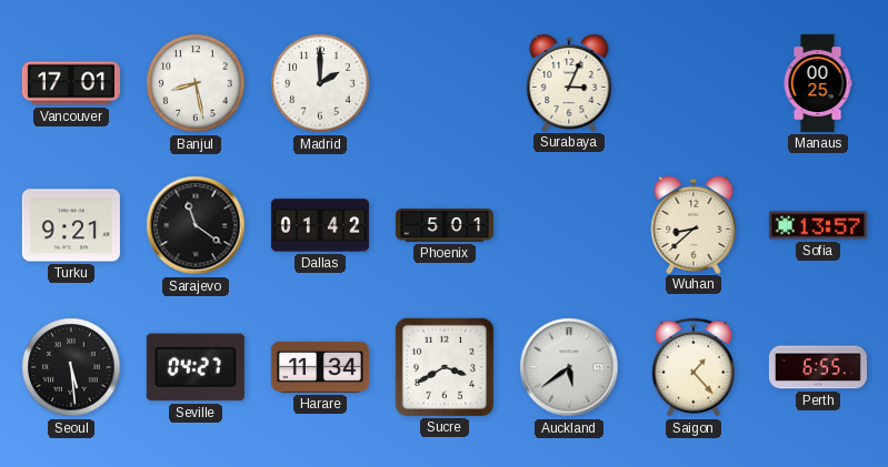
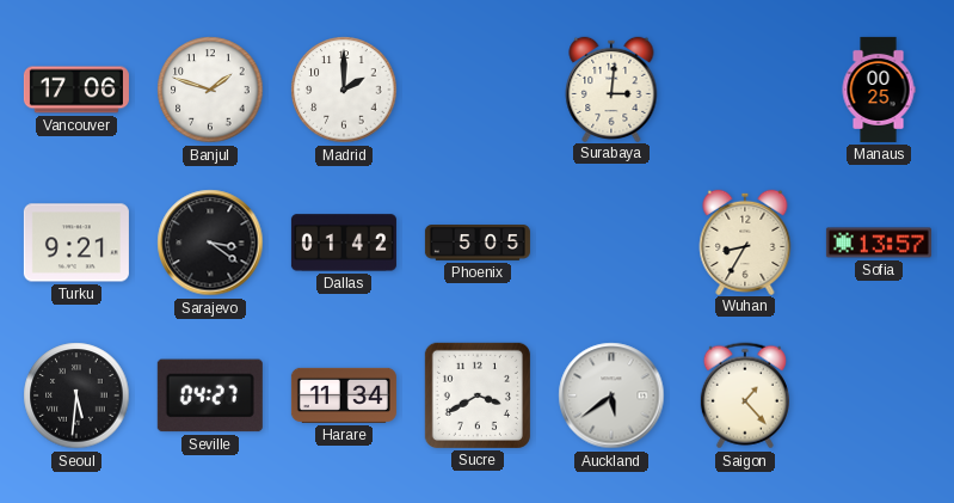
Vancouver: 17:01 -> 17:06 (76, 90)
Banjul: 8:28 -> 1:48 (210, 90)
Surabaya: 3:04 -> 3:01 (611, 88)
Sarajevo: 11:21 -> 3:21 (210, 243)
Phoenix: 5:01 -> 5:05 (478, 243)
Wuhan: 8:38 -> 8:35 (745, 241)
Seoul: 5:29 -> 5:31 (76, 395)
Perth: 6:55 -> none (818, 367)
